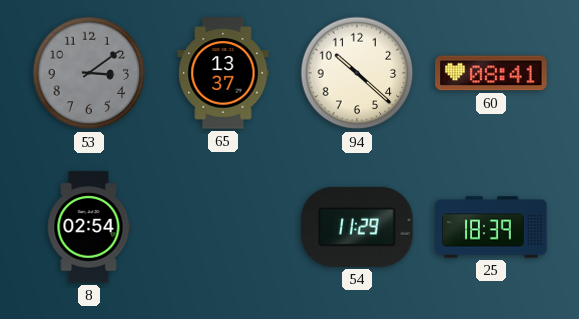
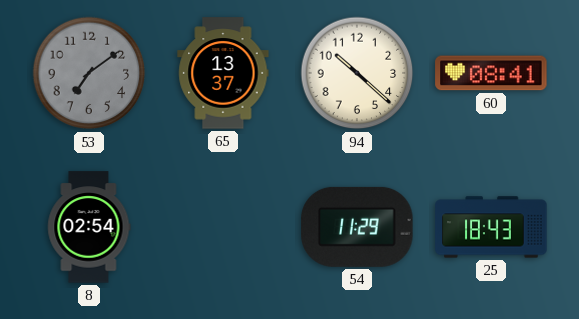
53: 3:09 -> 7:09 (89, 73)
25: 18:39 -> 18:43 (491, 227)
